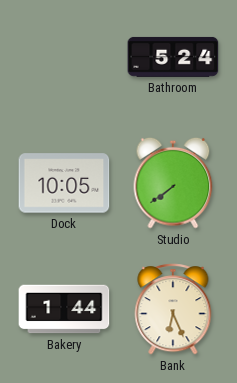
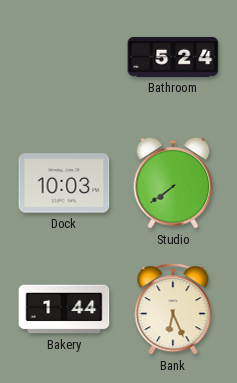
Dock: 10:05 -> 10:03 (64, 183)
